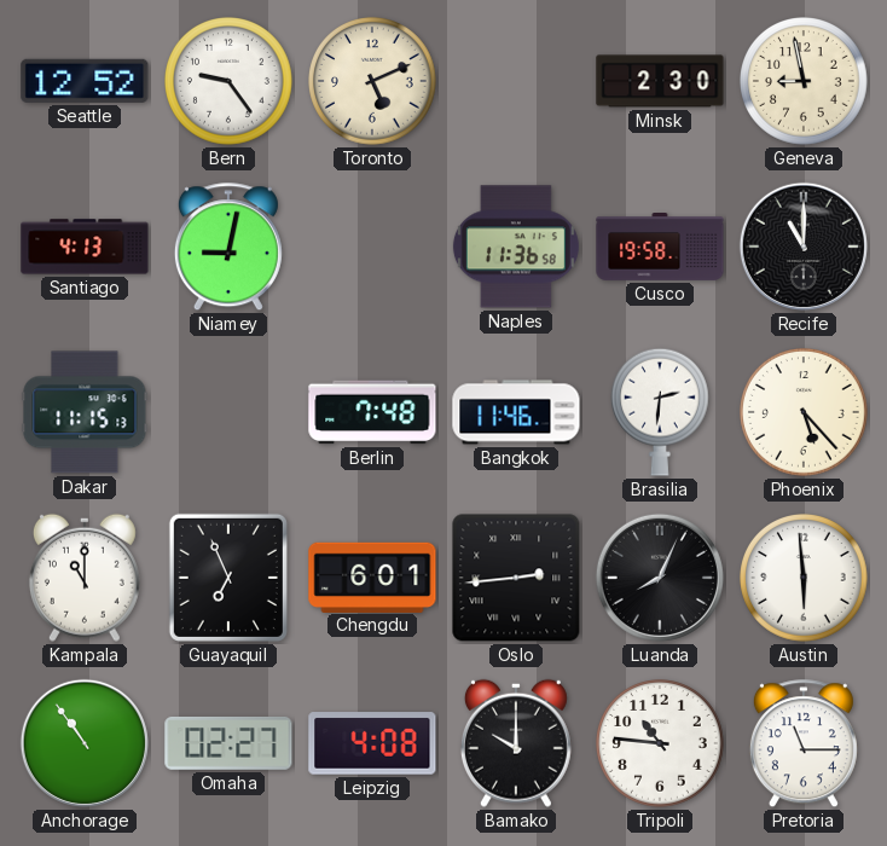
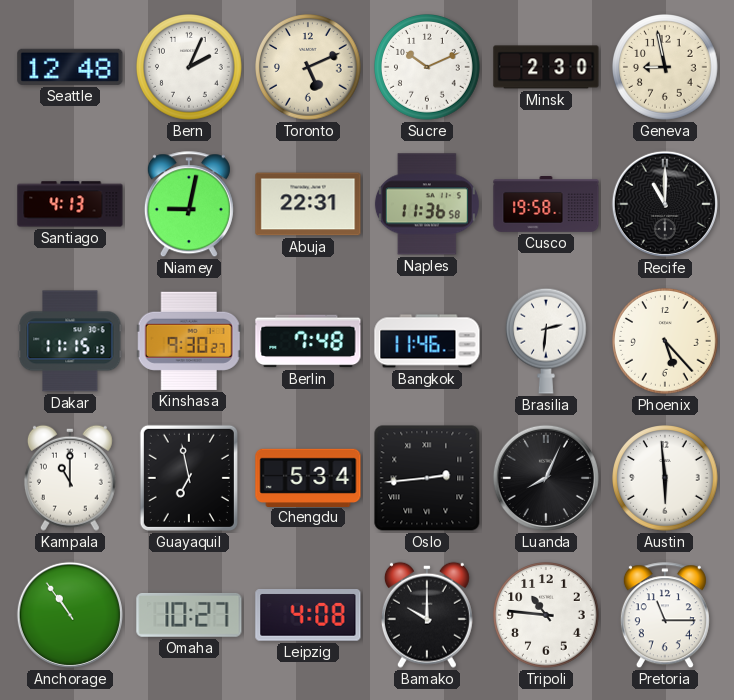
Seattle: 12:52 -> 12:48 (70, 67)
Bern: 9:24 -> 2:04 (190, 68)
Sucre: none -> 10:11 (428, 68)
Abuja: none -> 22:31 (308, 204)
Kinshasa: none -> 9:30 (189, 341)
Guayaquil: 6:56 -> 6:58 (189, 478)
Chengdu: 6:01 -> 5:34 (308, 477)
Omaha: 02:27 -> 10:27 (189, 615)
